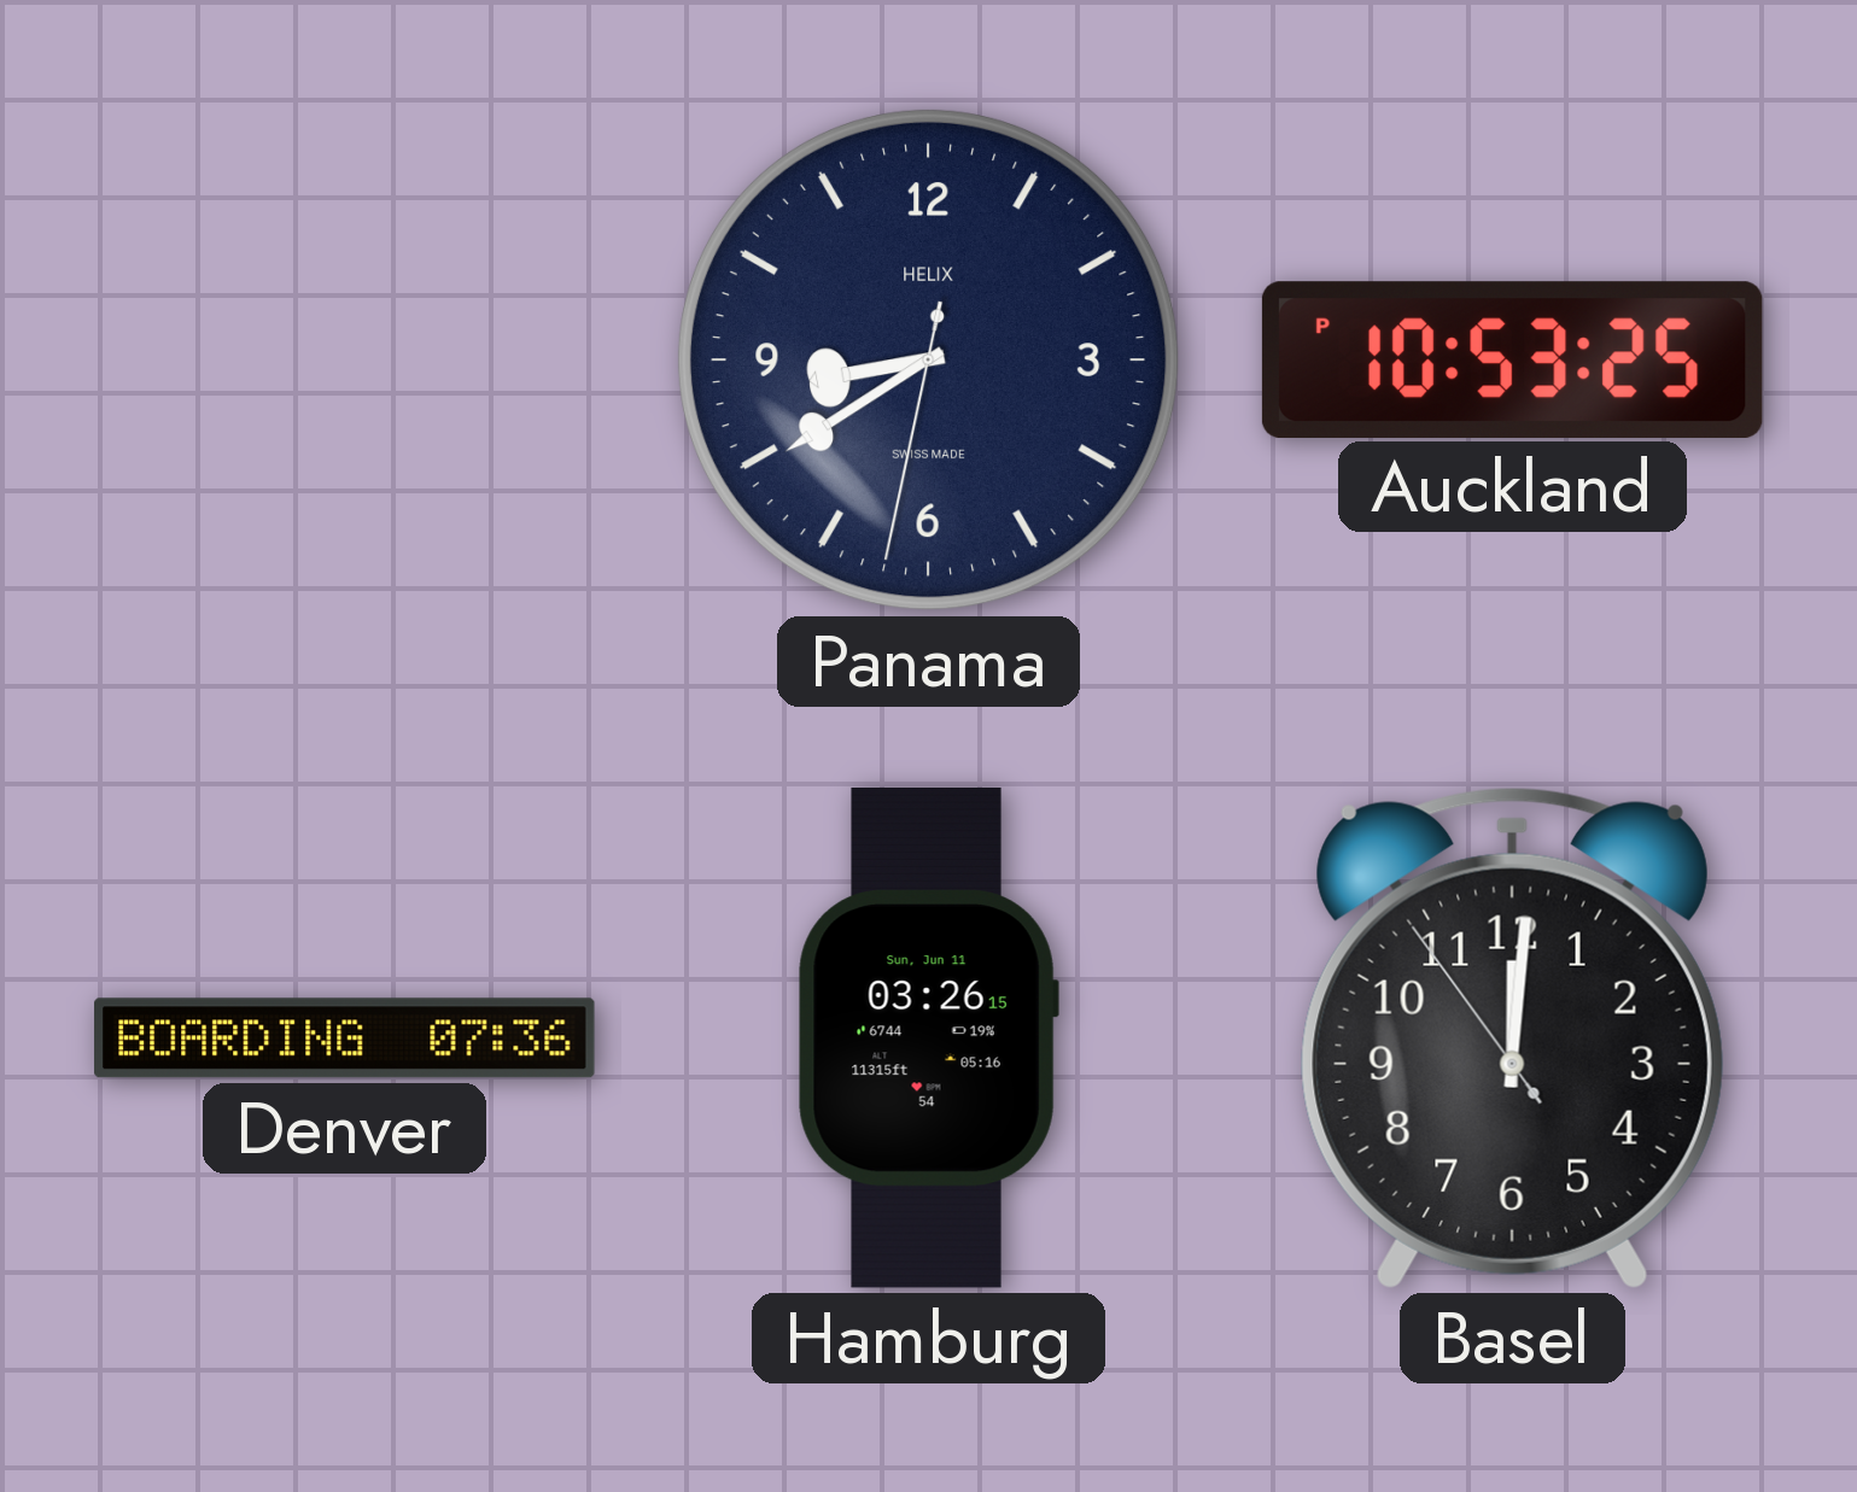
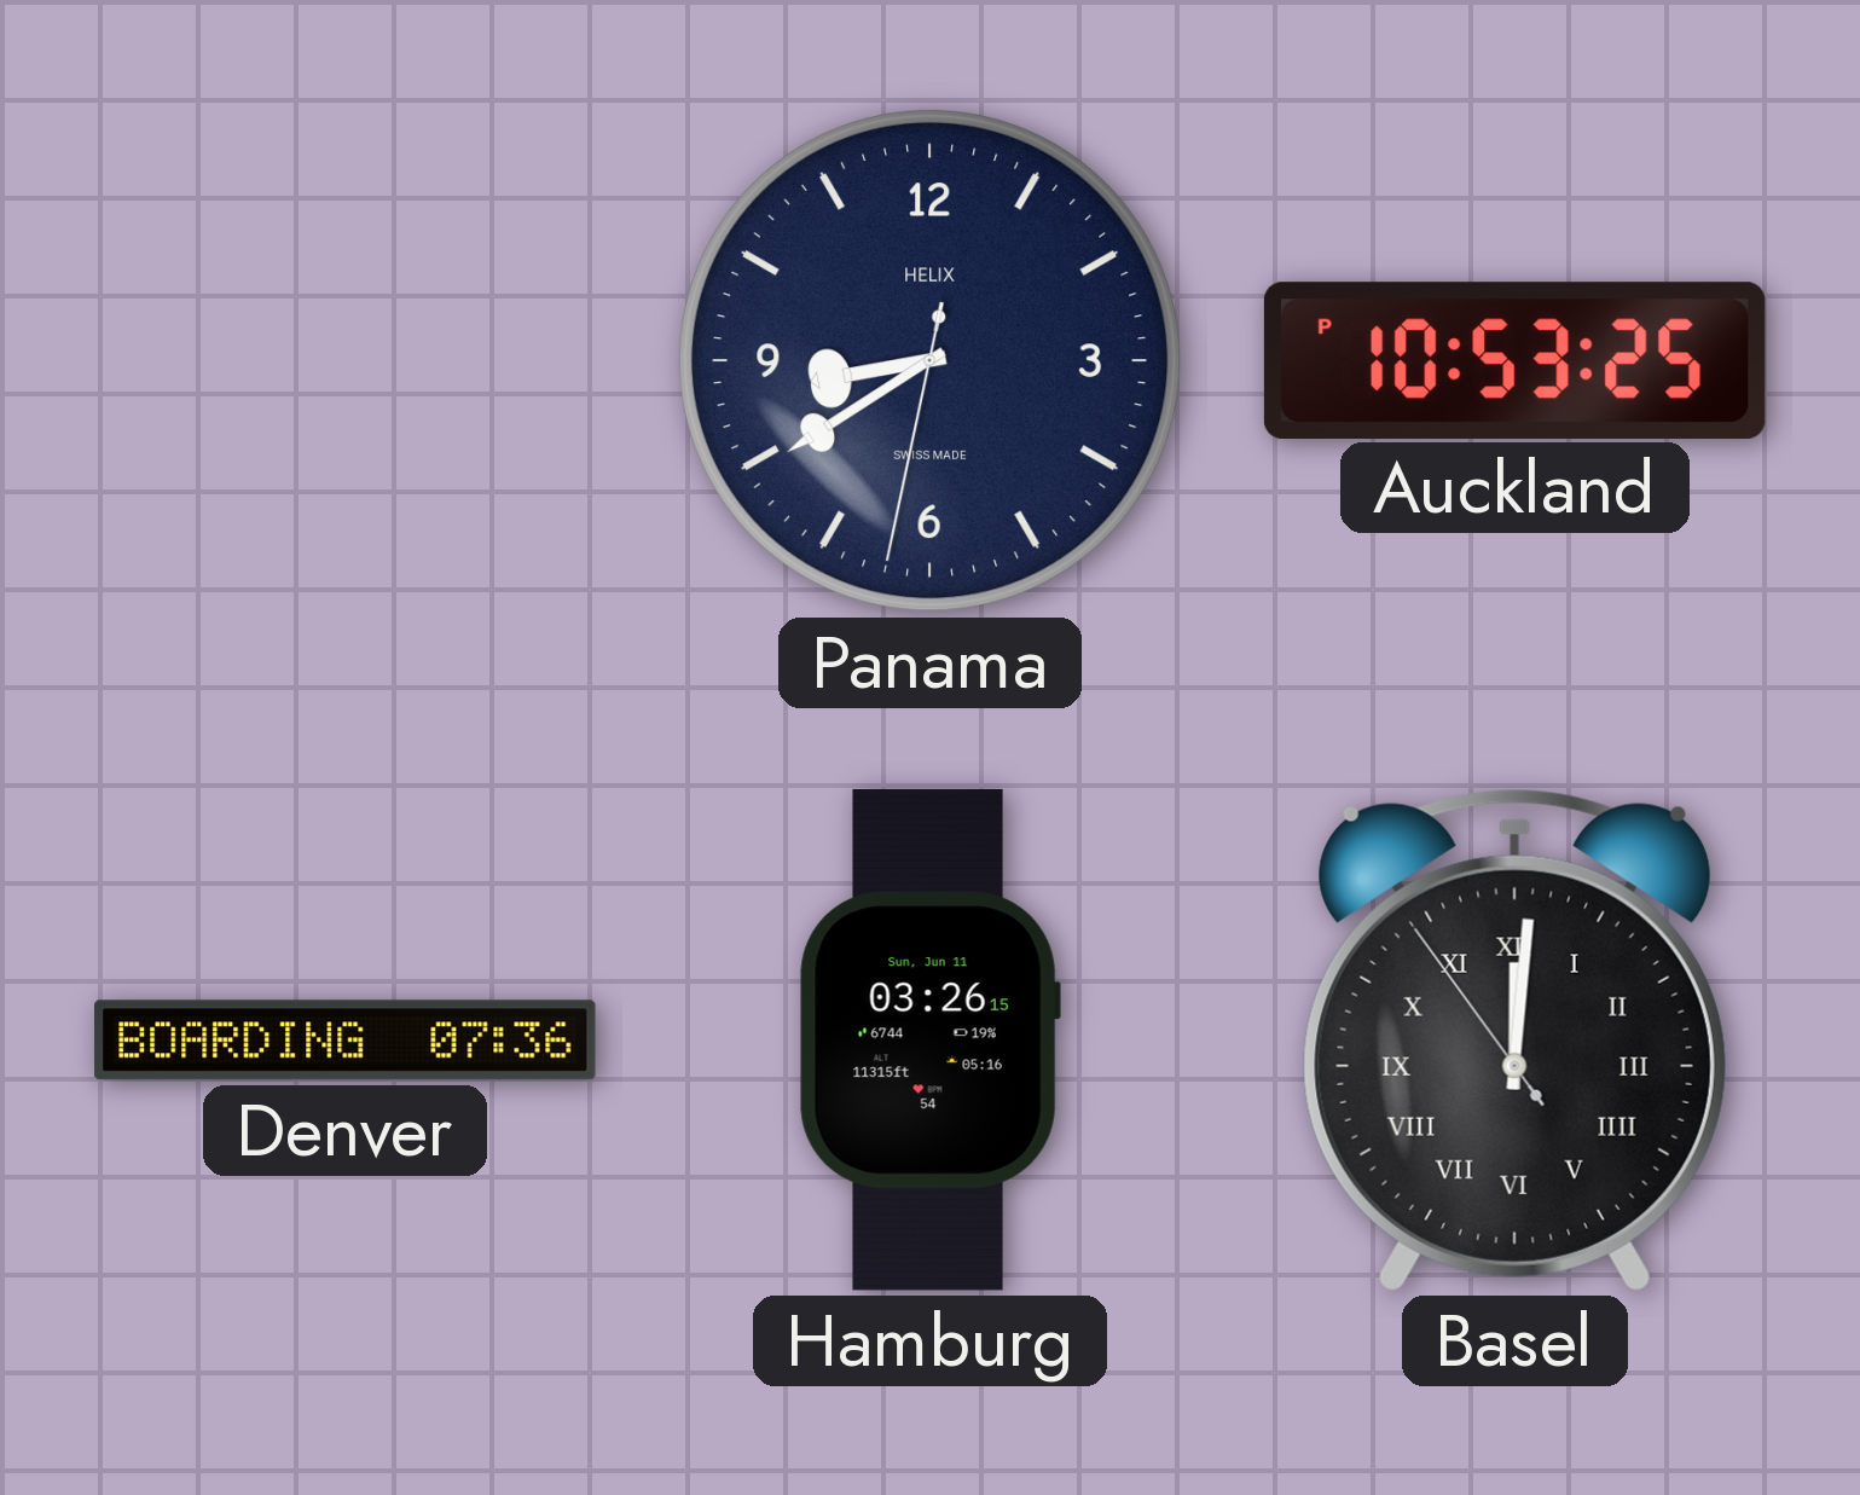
Basel numerals: Arabic -> Roman (1514, 1039)
